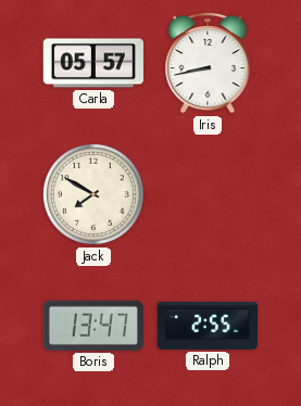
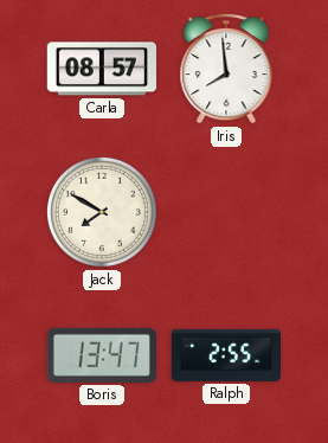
Carla: 05:57 -> 08:57 (101, 69)
Iris: 8:43 -> 7:59 (226, 69)
